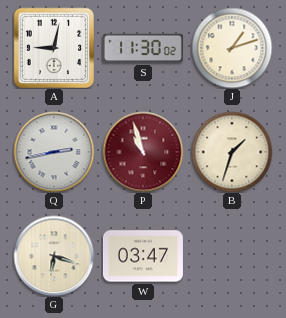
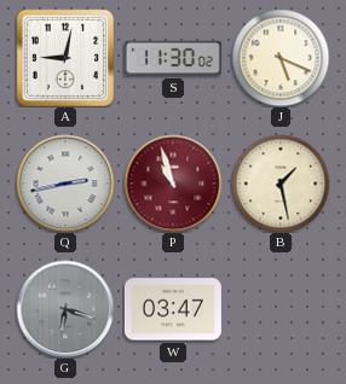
J: 1:12 -> 5:19 (281, 58)
B: 1:33 -> 1:28 (281, 184)
G dial: cream -> grey (65, 309)
